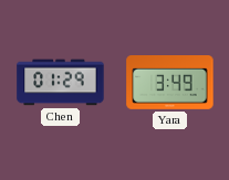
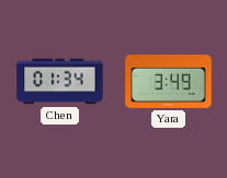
Chen: 01:29 -> 01:34 (60, 82)
